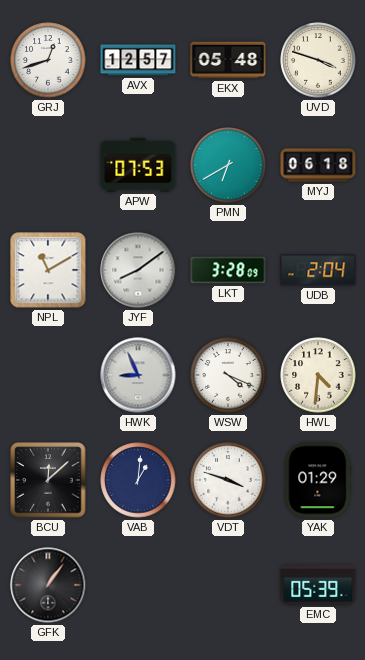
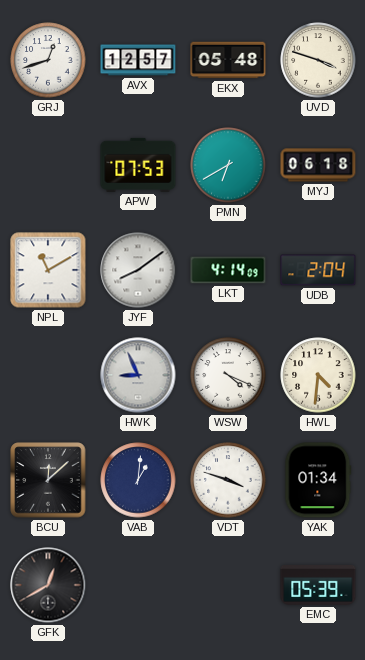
LKT: 3:28 -> 4:14 (228, 270)
YAK: 01:29 -> 01:34 (318, 480)
GFK: 1:06 -> 12:40 (48, 585)
